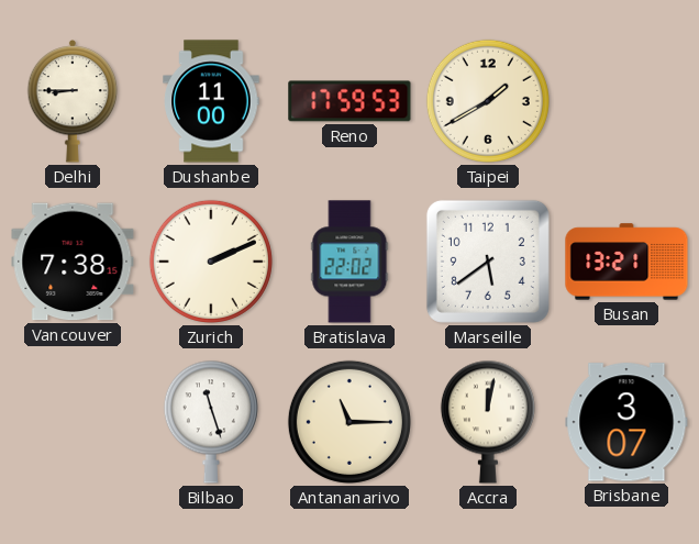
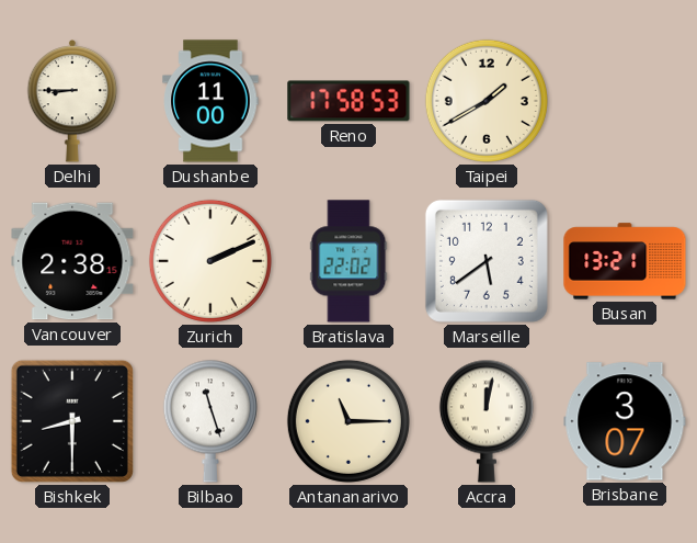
Reno: 17:59 -> 17:58 (348, 101)
Vancouver: 7:38 -> 2:38 (72, 261)
Bishkek: none -> 8:30 (72, 421)
